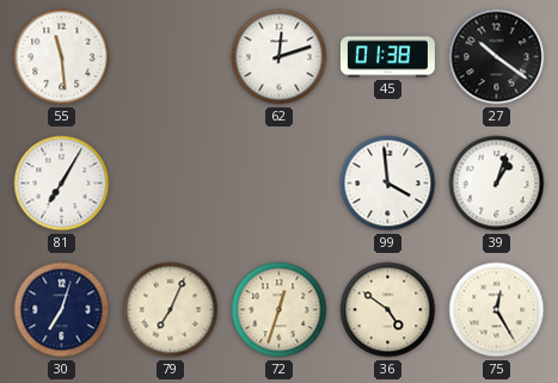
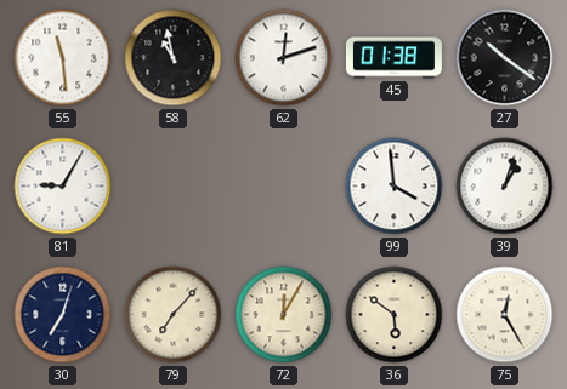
58: none -> 10:58 (174, 58)
81: 7:05 -> 9:05 (63, 187)
79: 7:04 -> 7:07 (174, 315)
72: 12:33 -> 12:05 (284, 315)
36: 4:51 -> 5:51 (395, 315)
